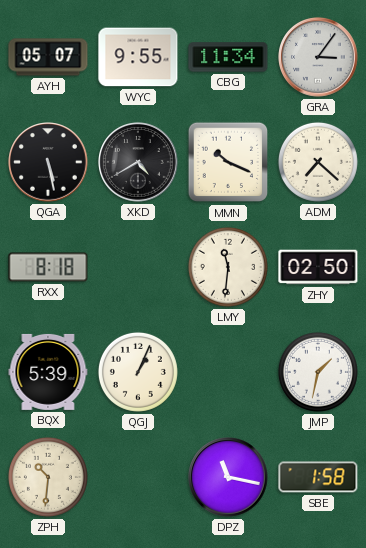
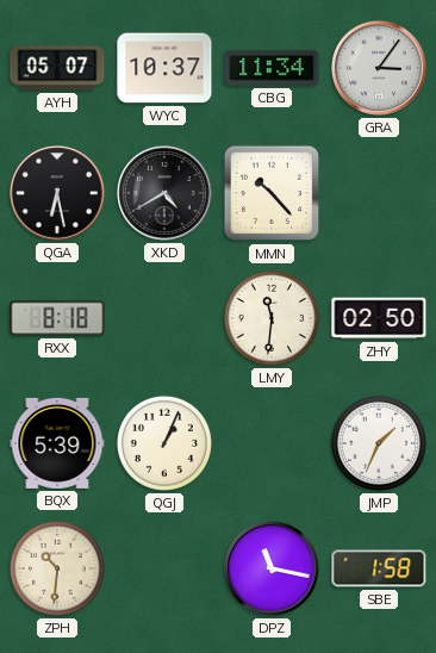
WYC: 9:55 -> 10:37 (164, 68)
QGA: 5:28 -> 6:28 (57, 193)
MMN: 10:19 -> 10:23 (272, 193)
ADM: 7:22 -> none (318, 162)
JMP: 1:32 -> 1:34 (379, 443)
